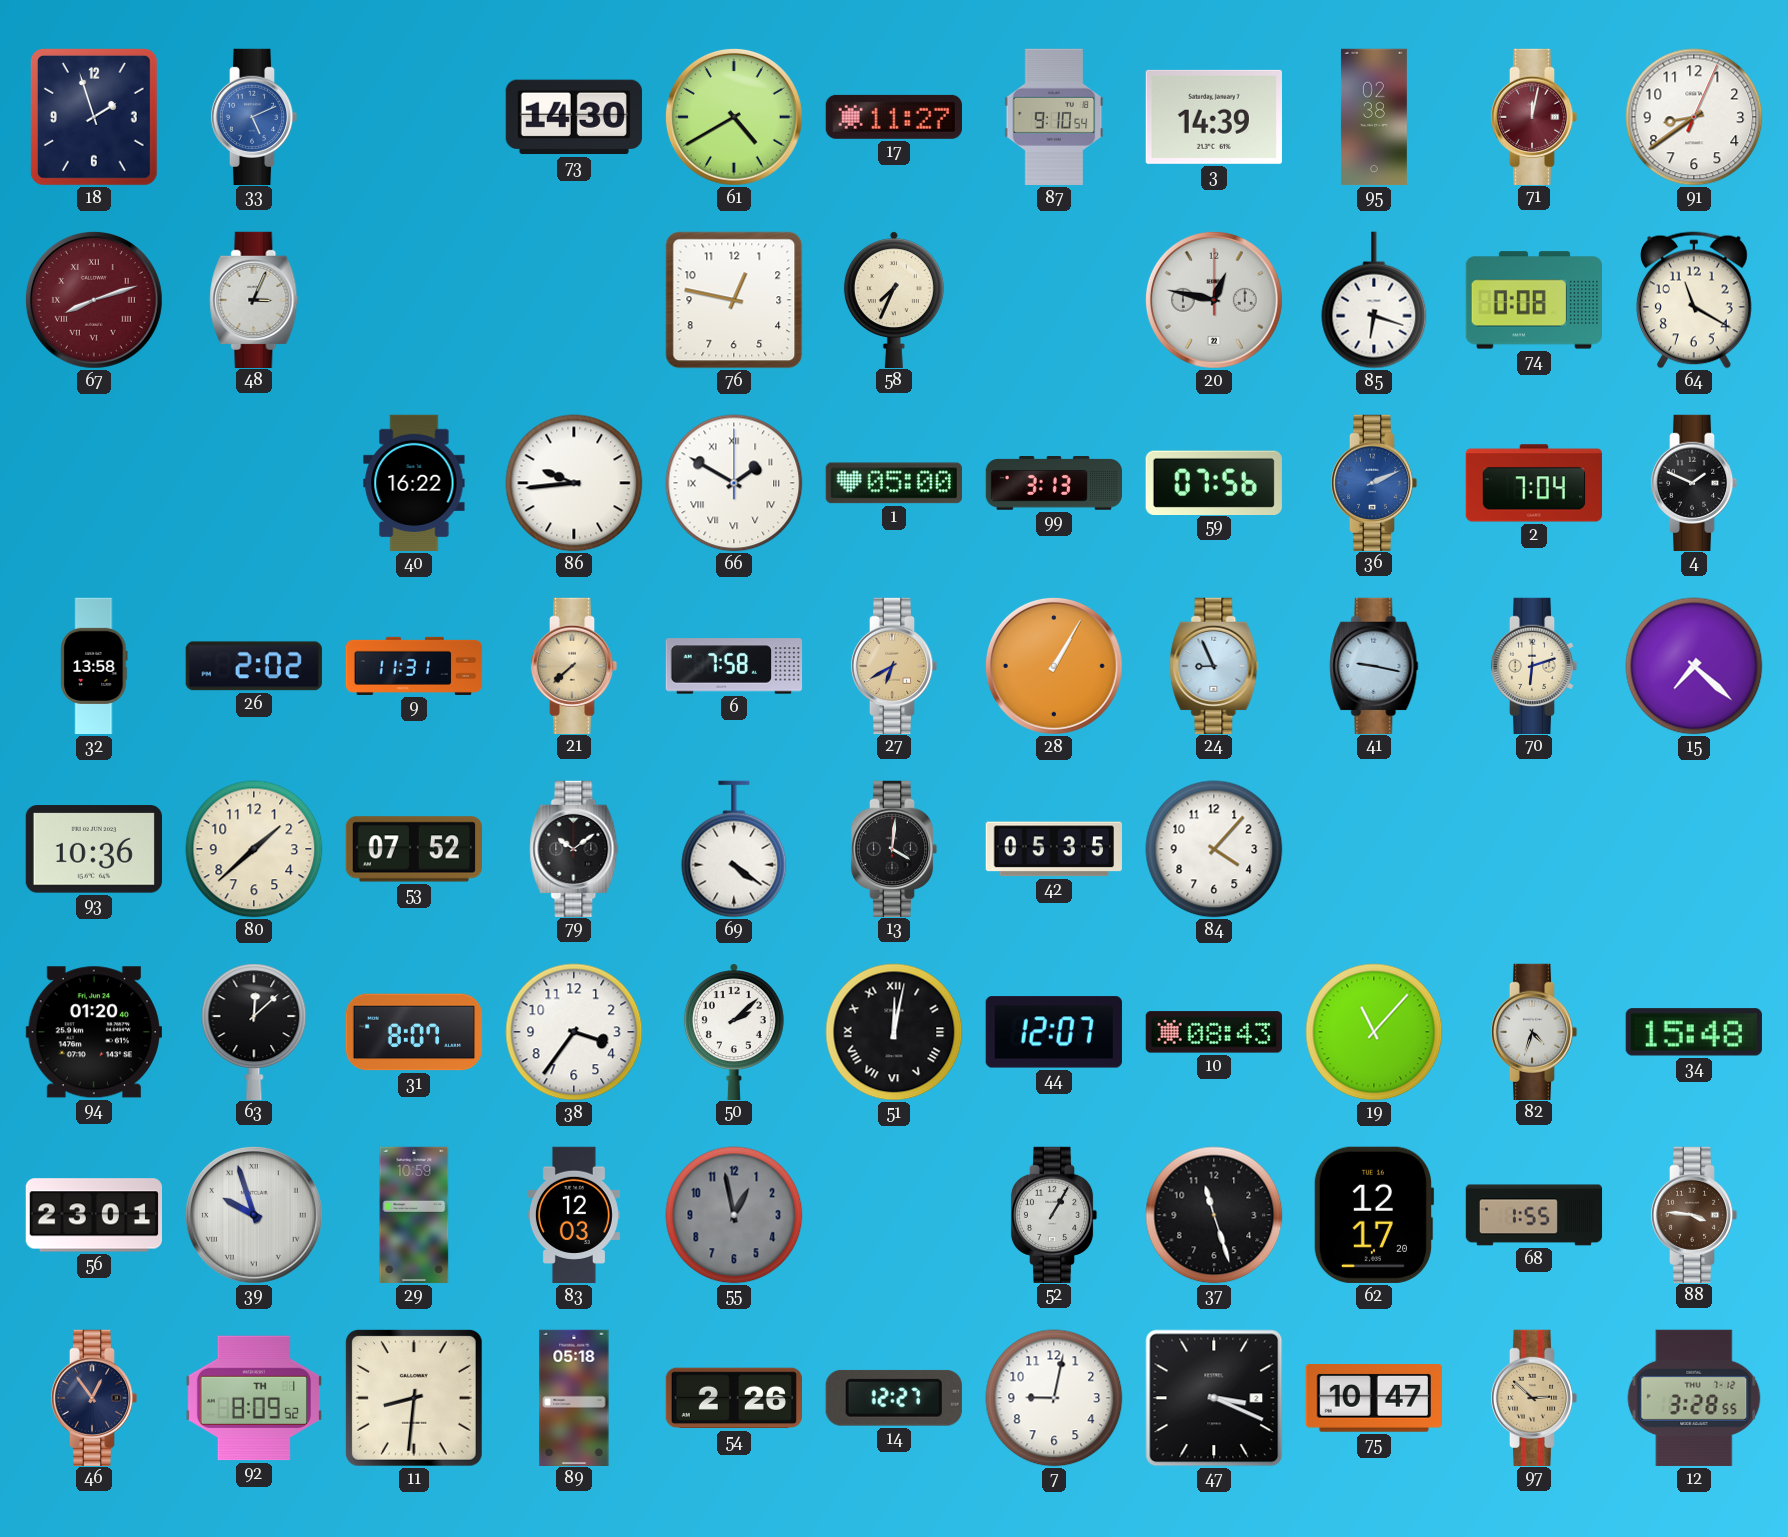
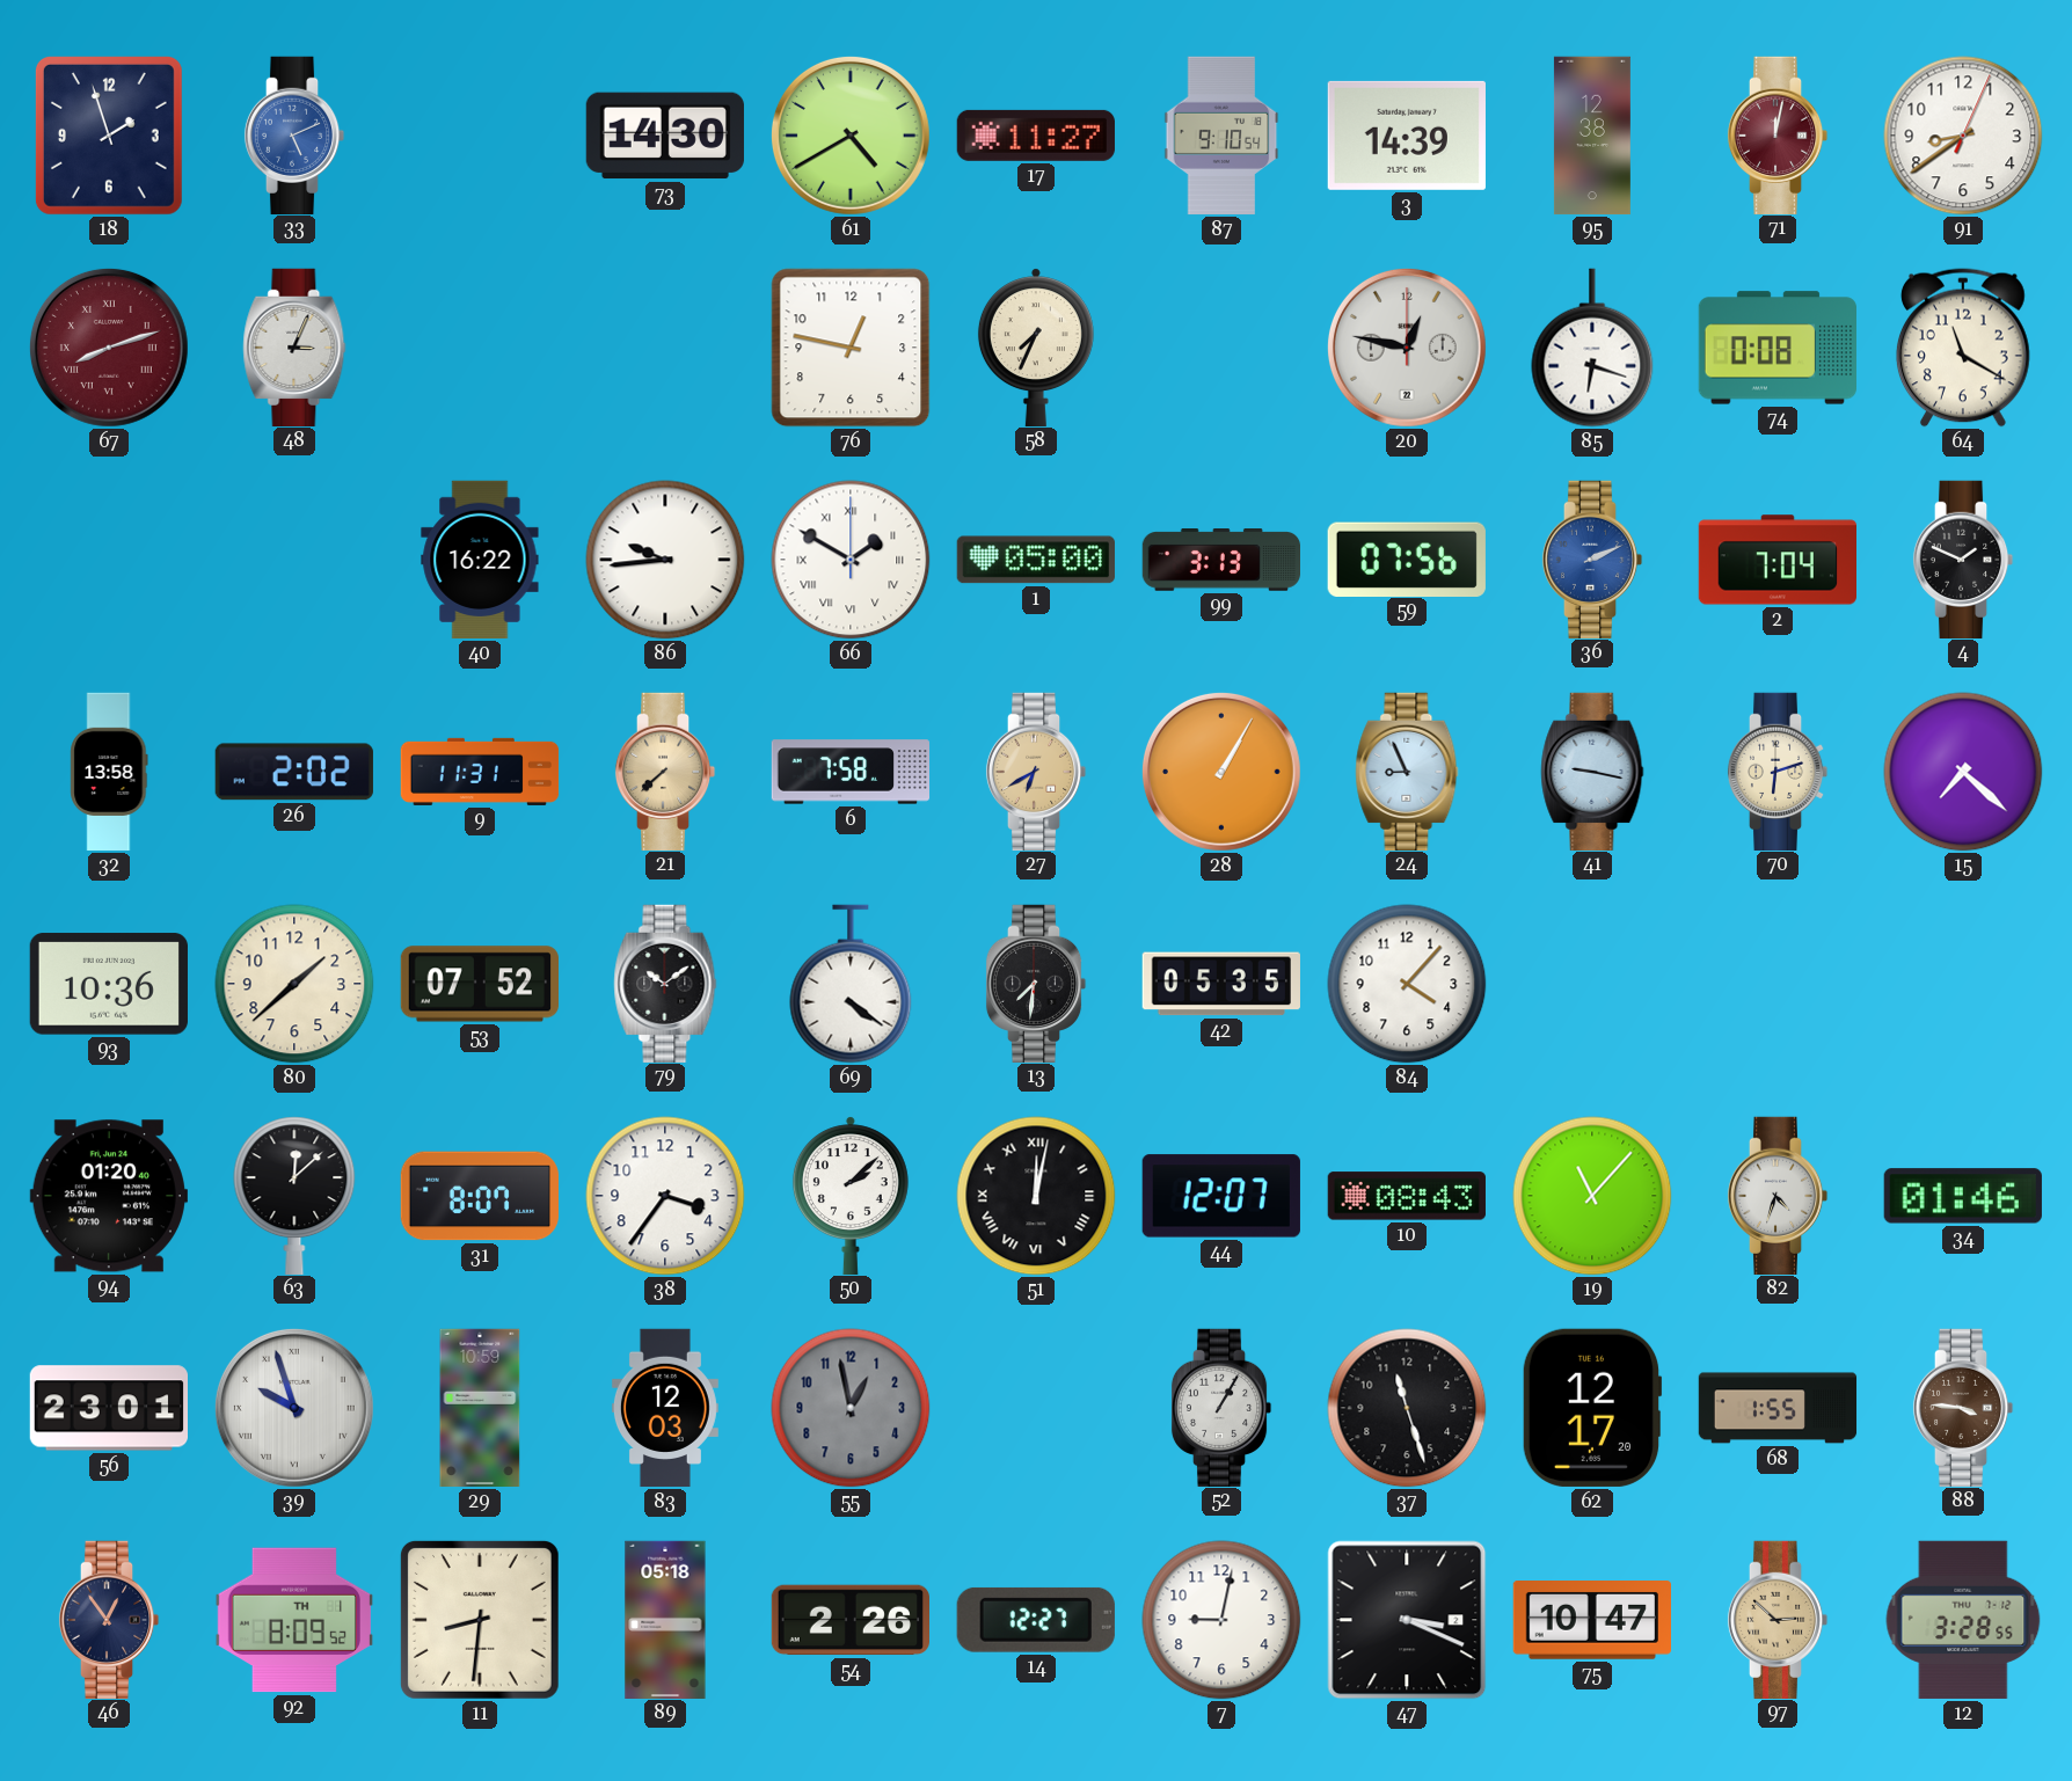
95: 02:38 -> 12:38 (1592, 136)
13: 4:01 -> 7:31 (1036, 983)
34: 15:48 -> 01:46 (1963, 1196)
